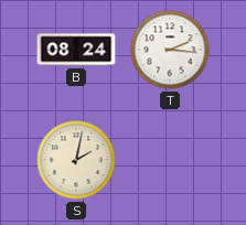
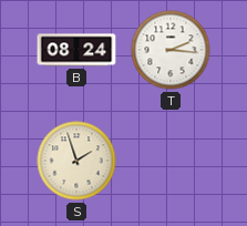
S: 2:02 -> 1:57 (76, 161)
